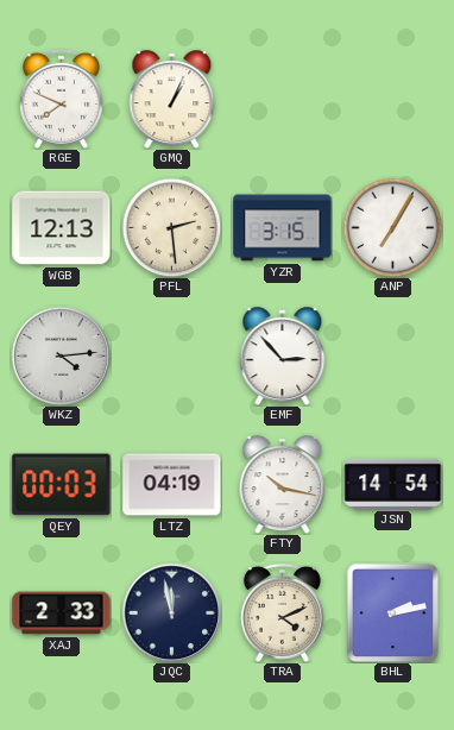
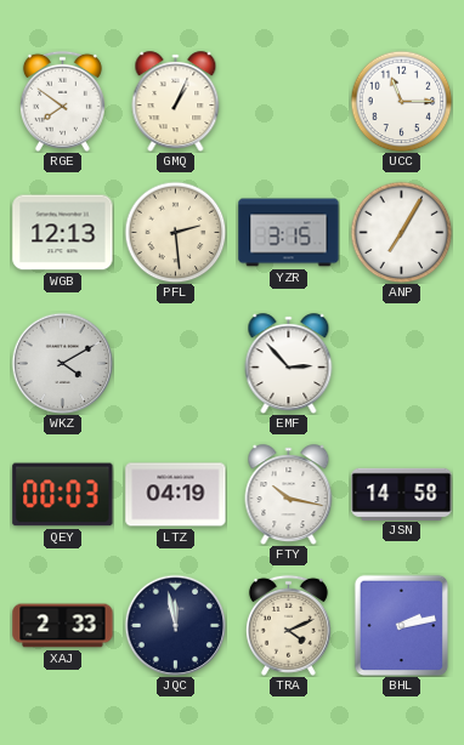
RGE: 7:49 -> 7:51 (62, 101)
UCC: none -> 11:15 (401, 101)
WKZ: 4:14 -> 4:10 (62, 363)
JSN: 14:54 -> 14:58 (402, 494)
